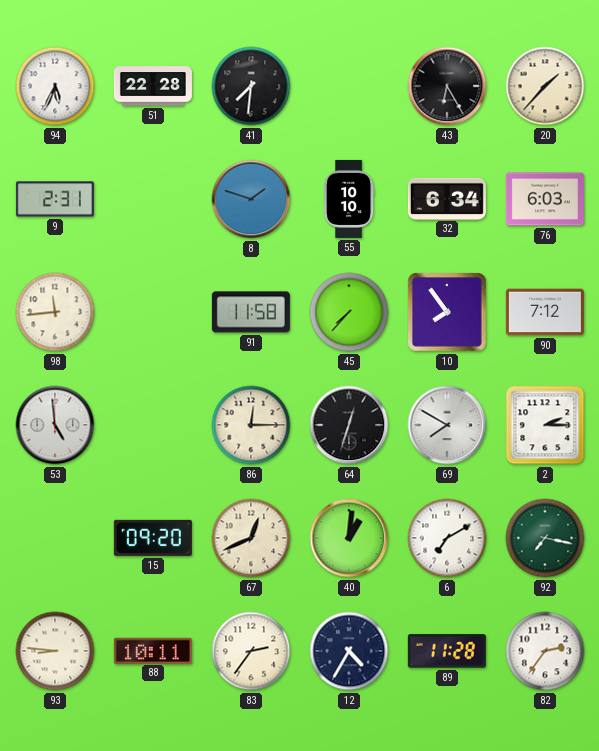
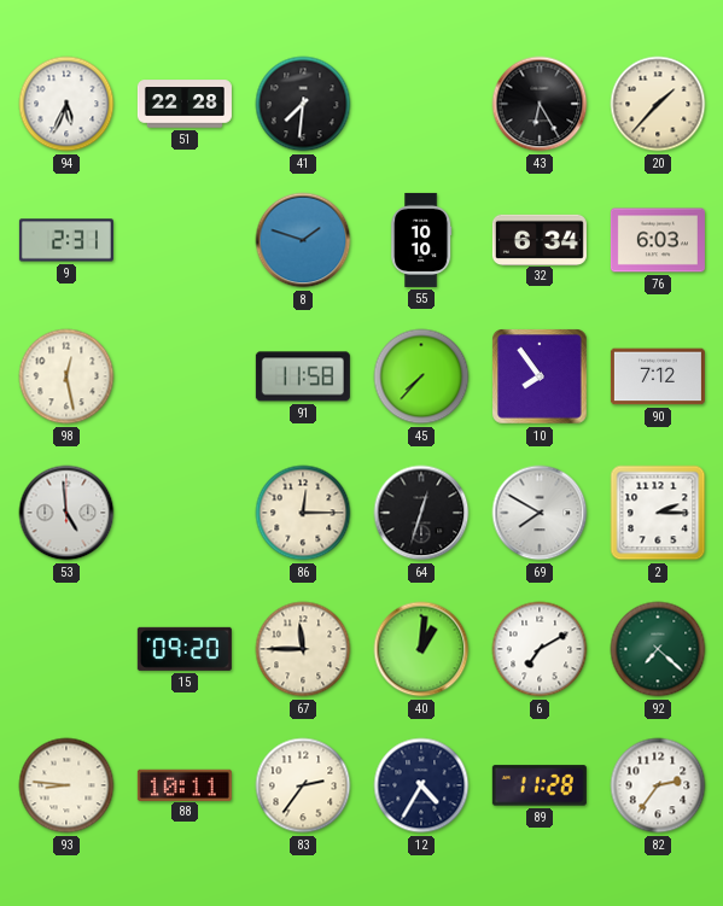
98: 11:44 -> 12:28 (66, 376)
67: 12:41 -> 11:45 (303, 649)
92: 7:17 -> 7:22 (658, 649)
